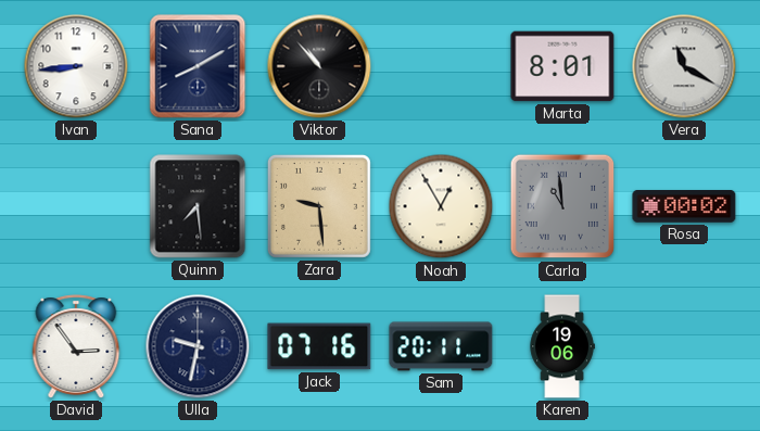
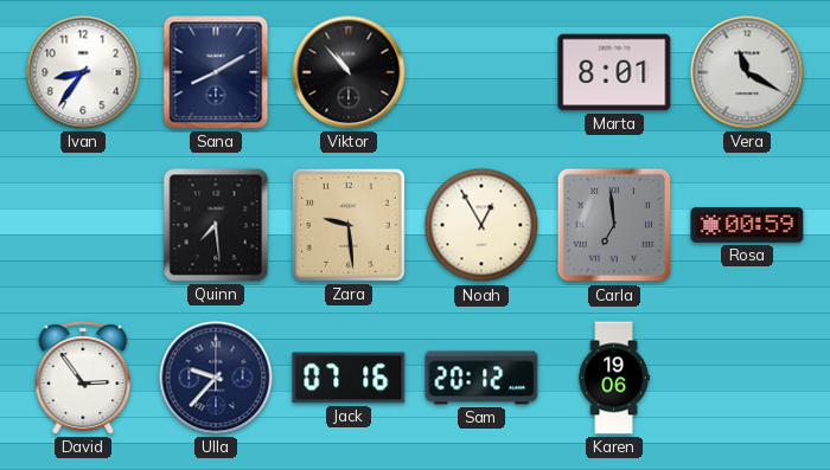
Ivan: 8:44 -> 8:36 (83, 72)
Carla: 10:59 -> 6:59 (614, 225)
Rosa: 00:02 -> 00:59 (747, 226)
Ulla: 9:32 -> 9:37 (216, 378)
Sam: 20:11 -> 20:12 (481, 378)
